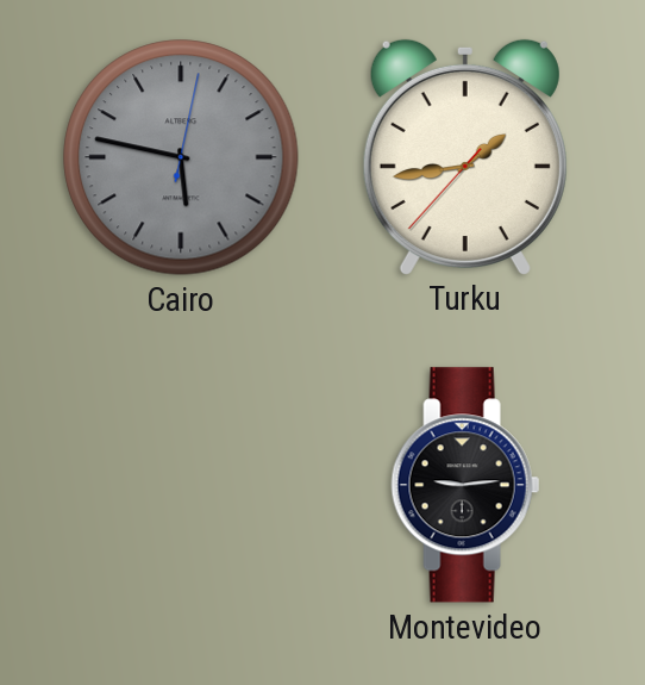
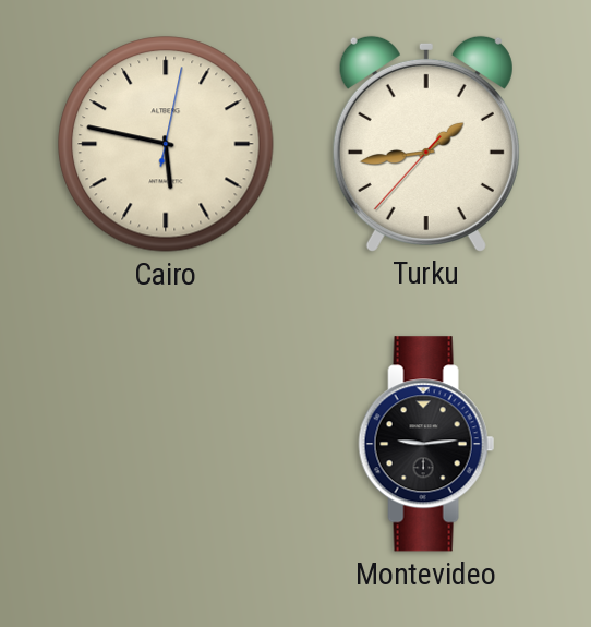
Cairo dial: grey -> cream (166, 144)
